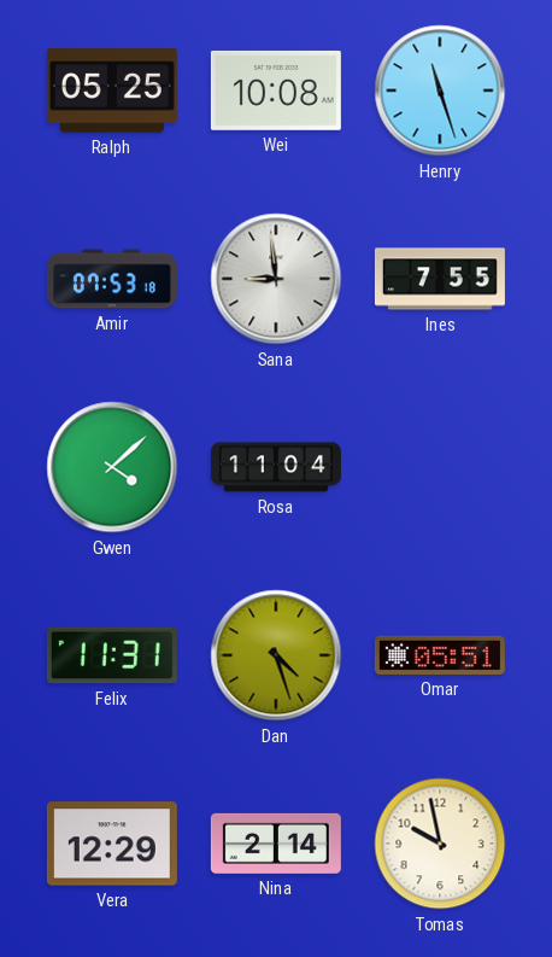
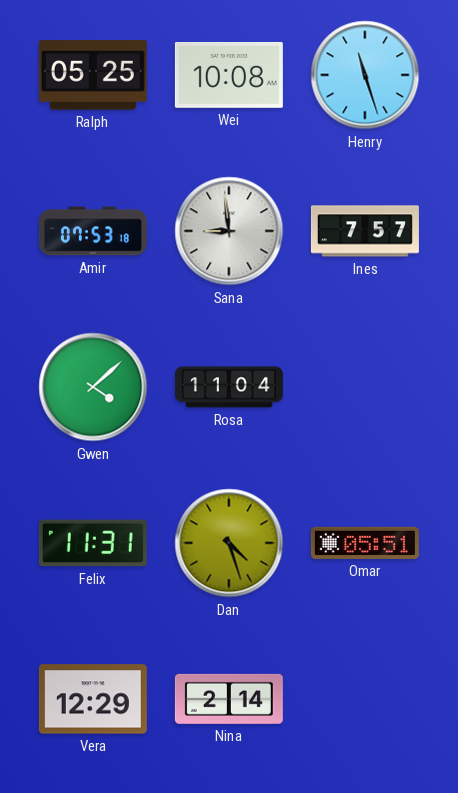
Ines: 7:55 -> 7:57 (365, 231)
Tomas: 9:58 -> none (440, 844)
